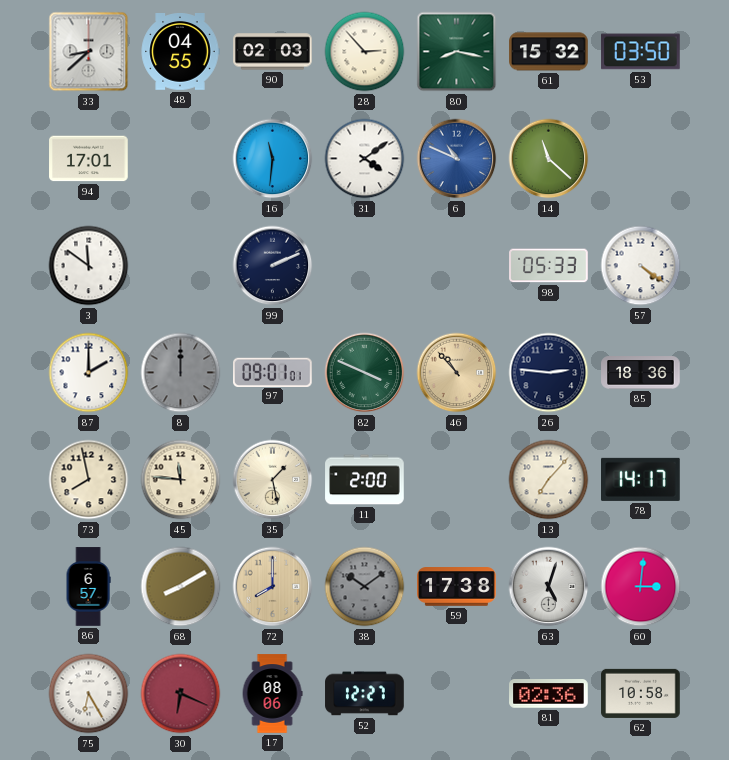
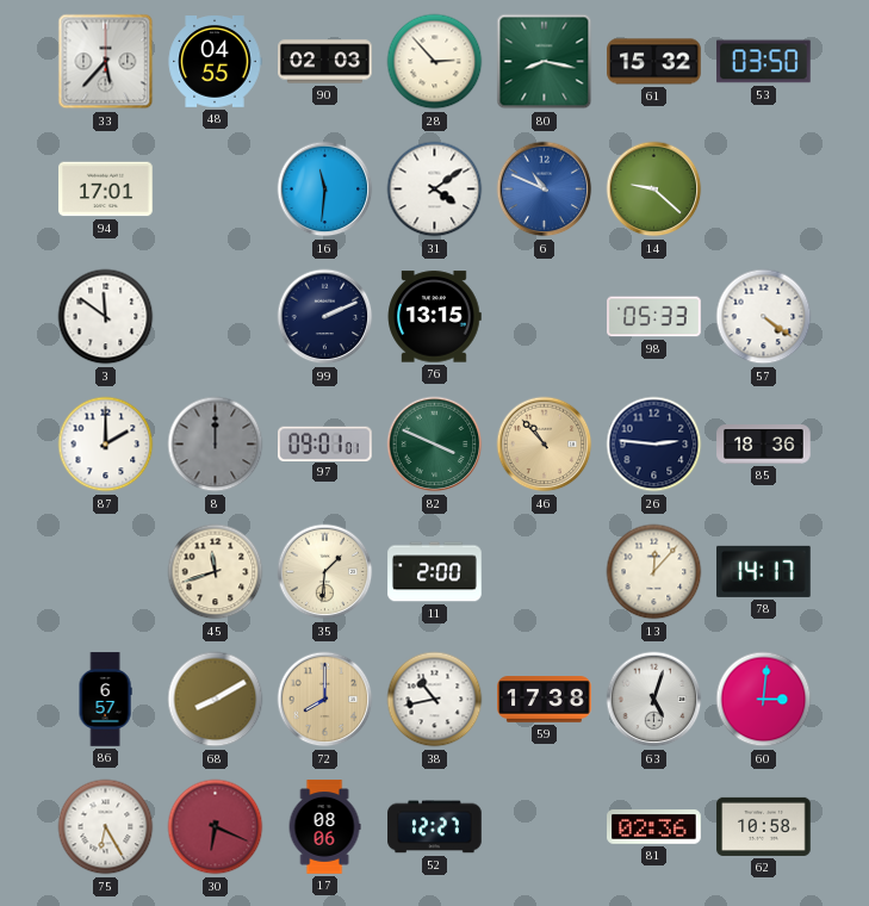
33: 8:38 -> 5:37 (106, 62)
14: 11:22 -> 9:22 (654, 190)
76: none -> 13:15 (434, 317)
73: 7:58 -> none (89, 480)
45: 11:46 -> 11:42 (216, 572)
35: 1:28 -> 1:31 (325, 572)
13: 7:07 -> 12:07 (654, 572)
38: 10:09 -> 10:43 (435, 700)
38 dial: grey -> white (435, 700)
